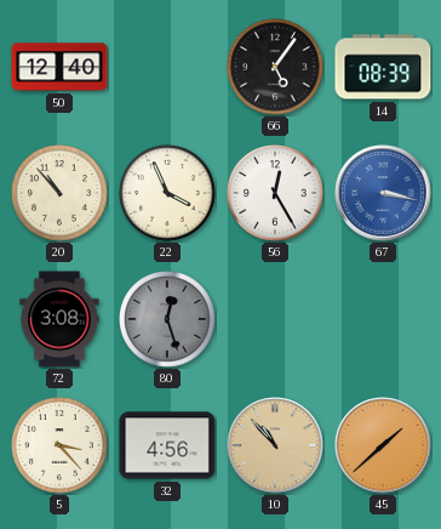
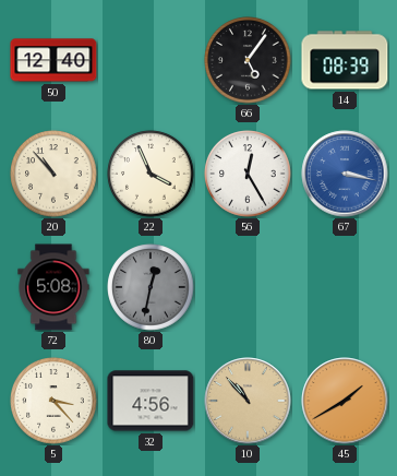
72: 3:08 -> 5:08 (53, 287)
80: 12:27 -> 12:32 (151, 287)
45: 1:38 -> 1:40 (345, 401)
